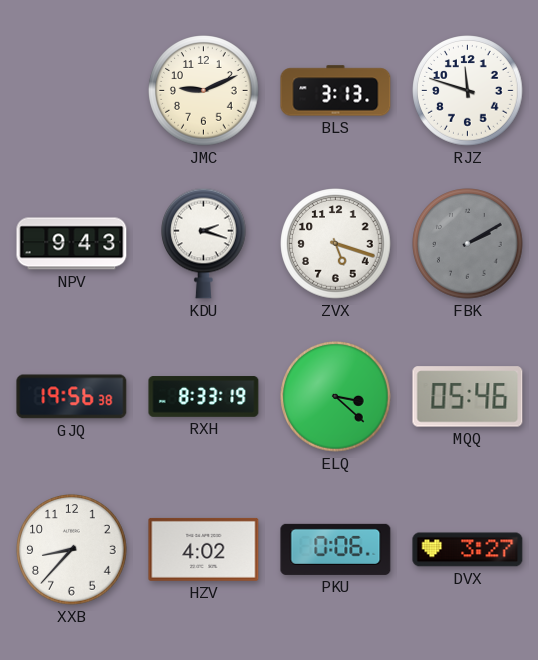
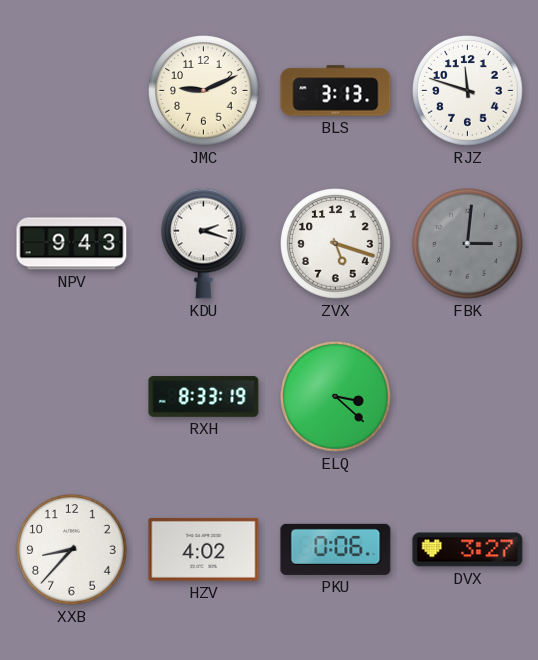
FBK: 2:10 -> 3:01 (468, 244)
GJQ: 19:56 -> none (72, 397)
MQQ: 05:46 -> none (468, 397)
